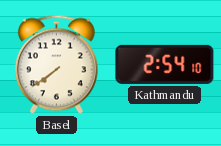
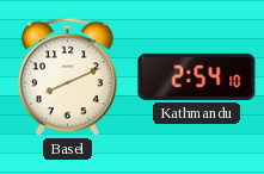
Basel: 7:39 -> 8:11 (67, 77)
